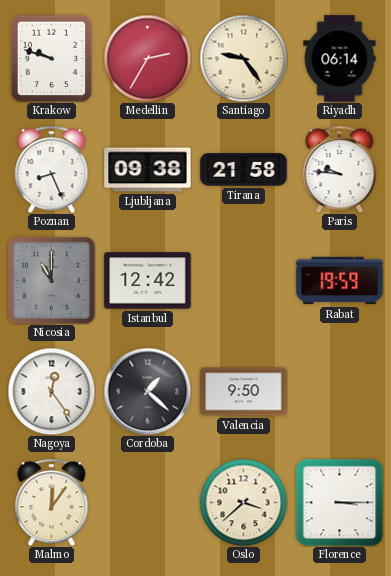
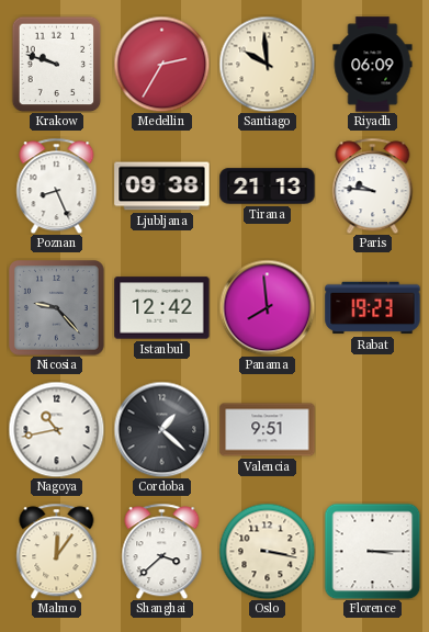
Santiago: 9:24 -> 9:59 (267, 64)
Riyadh: 06:14 -> 06:09 (373, 65)
Tirana: 21:58 -> 21:13 (268, 187)
Nicosia: 11:00 -> 9:23 (57, 308)
Panama: none -> 7:59 (267, 307)
Rabat: 19:59 -> 19:23 (373, 308)
Nagoya: 12:24 -> 10:43 (56, 429)
Valencia: 9:50 -> 9:51 (268, 430)
Shanghai: none -> 3:38 (162, 551)
Oslo: 3:38 -> 3:17 (267, 551)
